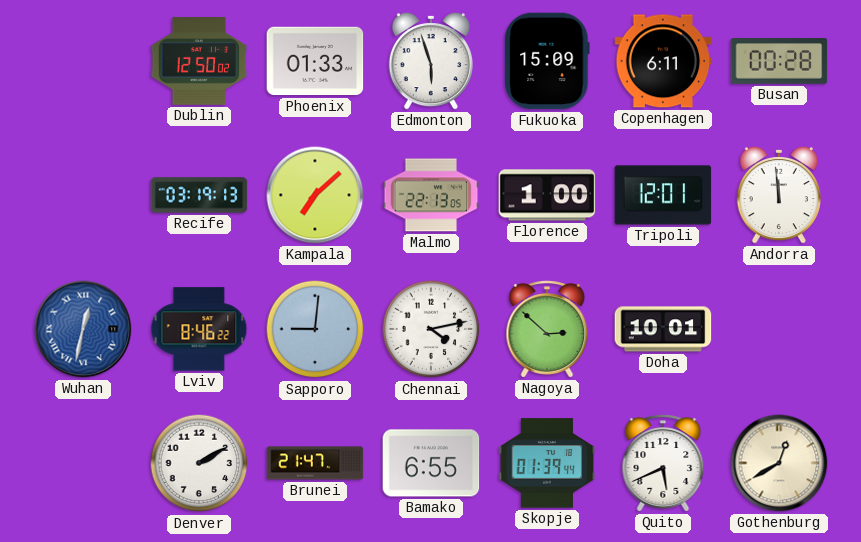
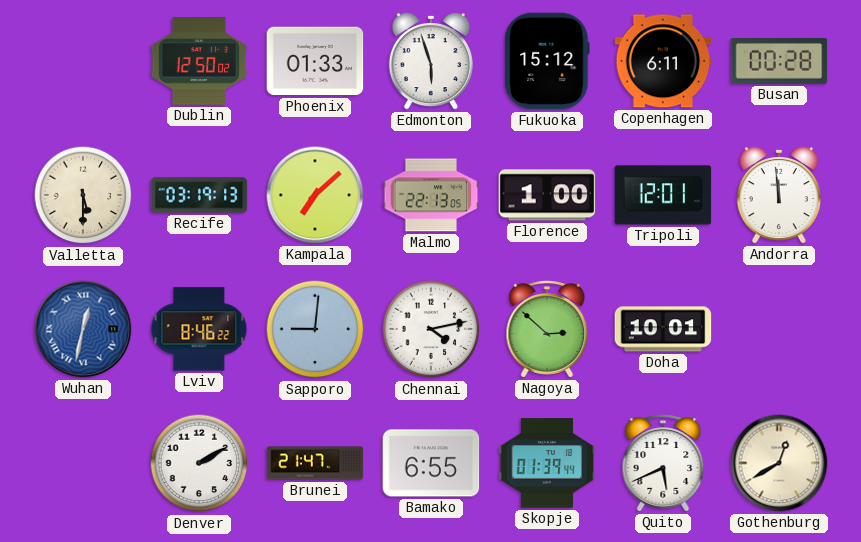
Fukuoka: 15:09 -> 15:12 (547, 61)
Valletta: none -> 5:30 (83, 195)
